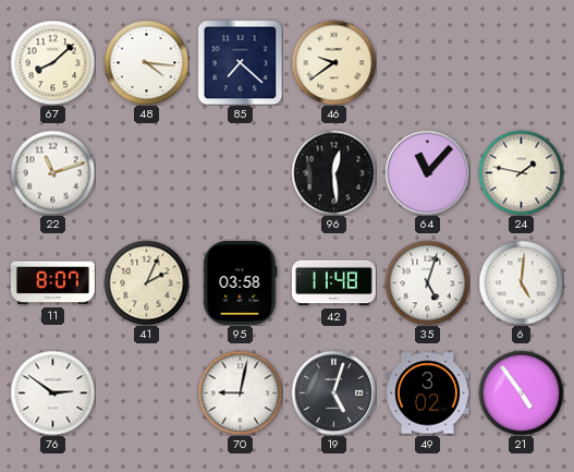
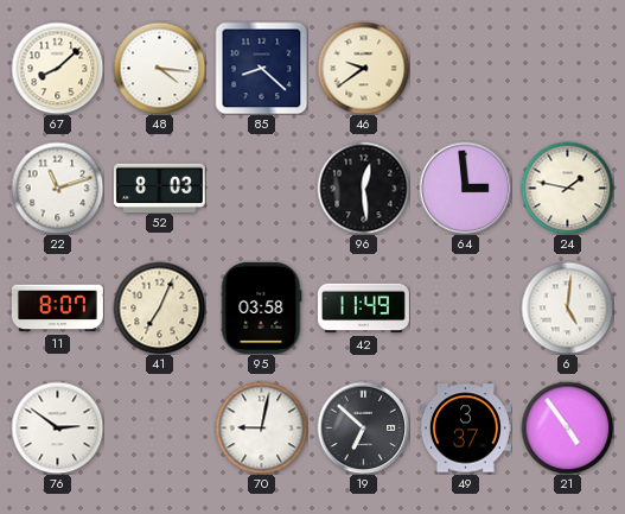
85: 7:22 -> 8:22 (261, 68)
52: none -> 8:03 (159, 188)
64: 11:07 -> 2:59 (465, 188)
41: 2:04 -> 7:04 (159, 307)
42: 11:48 -> 11:49 (363, 309)
35: 5:03 -> none (427, 282)
19: 5:03 -> 6:52 (363, 427)
49: 3:02 -> 3:37 (465, 429)
